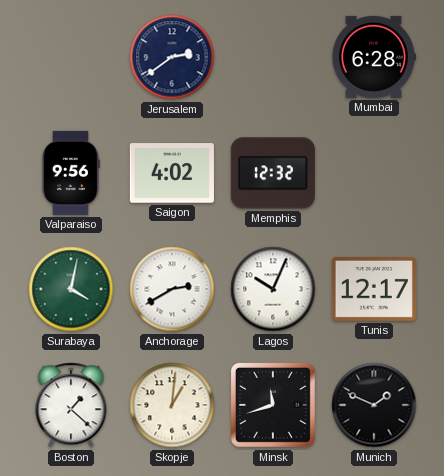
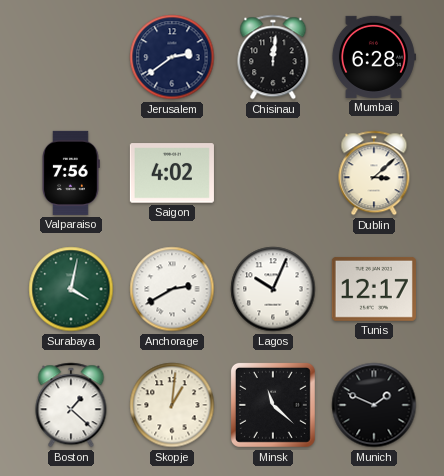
Chisinau: none -> 12:01 (273, 57)
Valparaiso: 9:56 -> 7:56 (71, 173)
Memphis: 12:32 -> none (273, 173)
Dublin: none -> 3:08 (374, 173)
Minsk: 11:42 -> 11:22 (273, 405)
